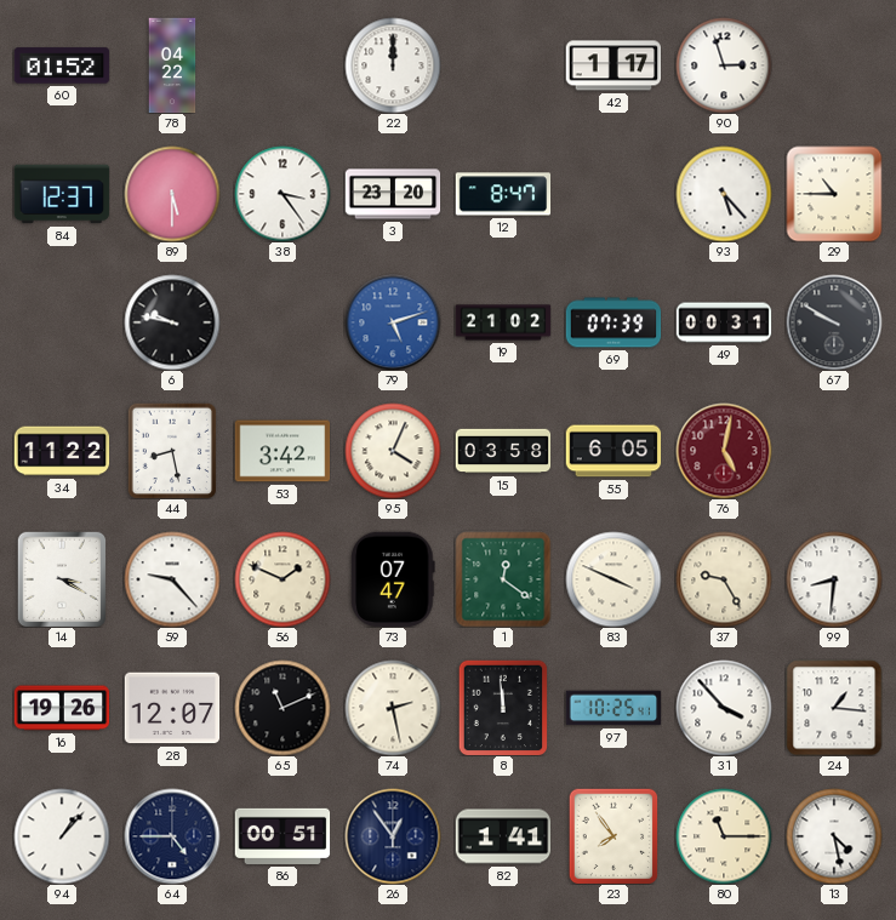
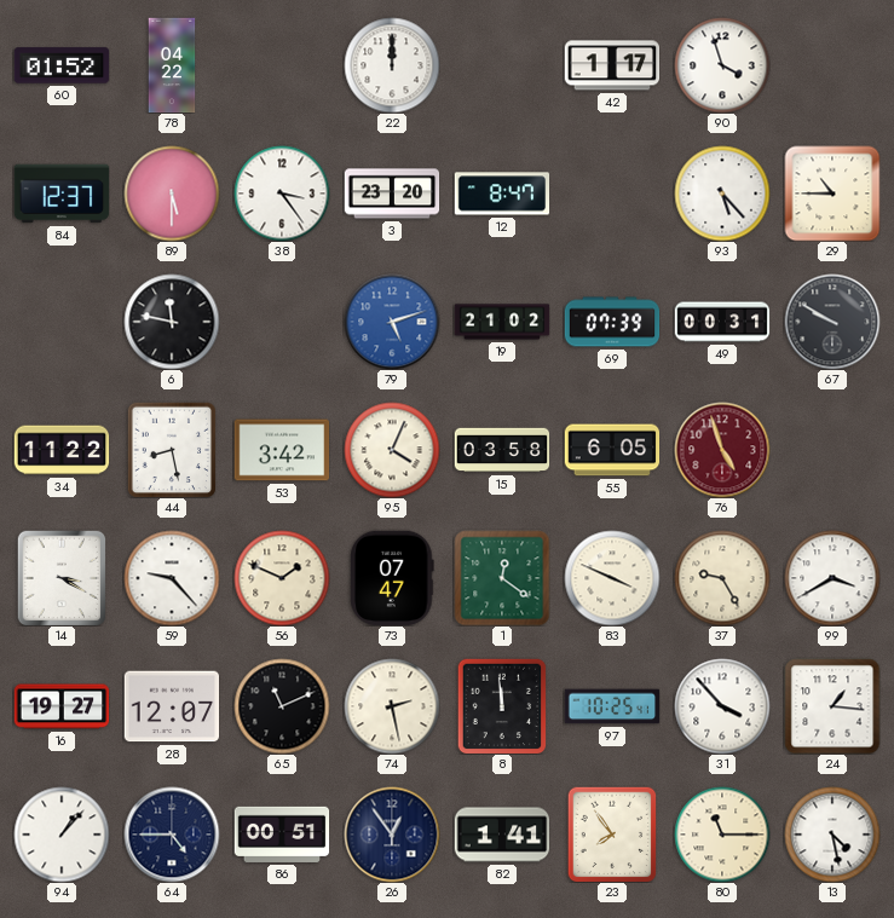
90: 2:57 -> 3:57 (722, 65)
6: 9:47 -> 11:47 (172, 322)
76: 5:02 -> 4:57 (722, 450)
99: 8:31 -> 3:40 (832, 578)
16: 19:26 -> 19:27 (62, 706)
